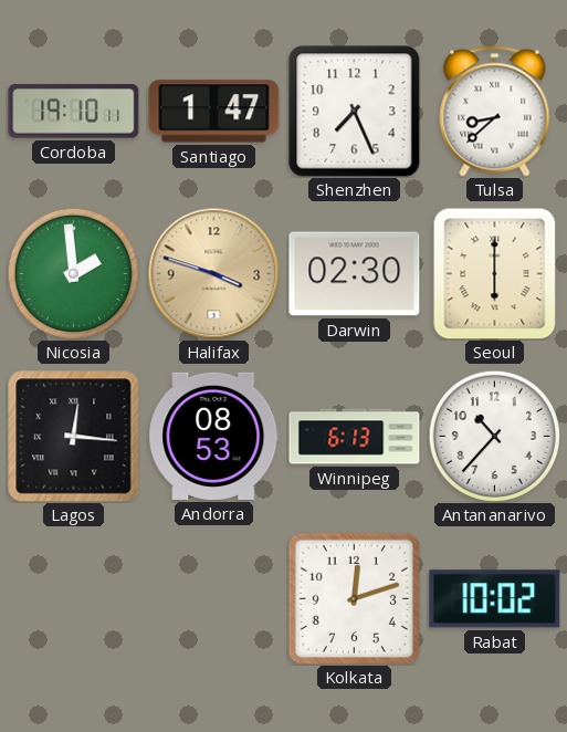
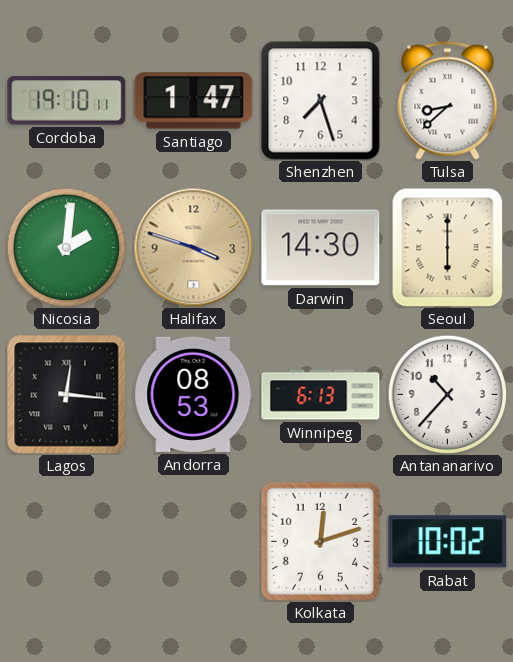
Shenzhen: 7:26 -> 7:27 (321, 101)
Nicosia: 1:59 -> 2:01 (66, 247)
Darwin: 02:30 -> 14:30 (321, 248)
